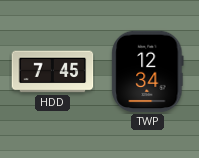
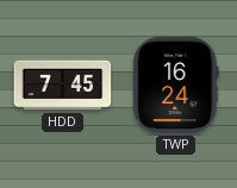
TWP: 12:34 -> 16:24 (176, 86)
